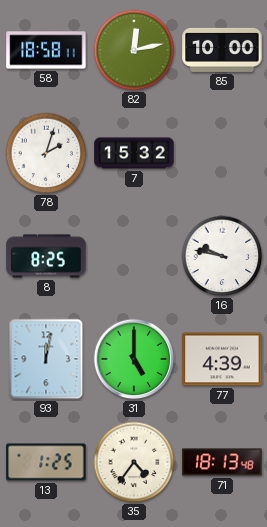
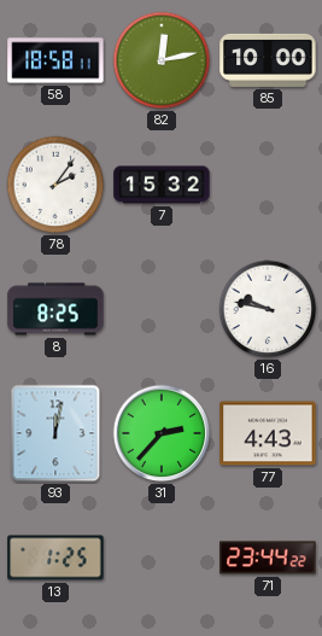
78: 2:03 -> 2:06 (55, 185)
31: 5:00 -> 2:37 (162, 433)
77: 4:39 -> 4:43 (268, 433)
35: 4:36 -> none (134, 462)
71: 18:13 -> 23:44 (268, 558)
